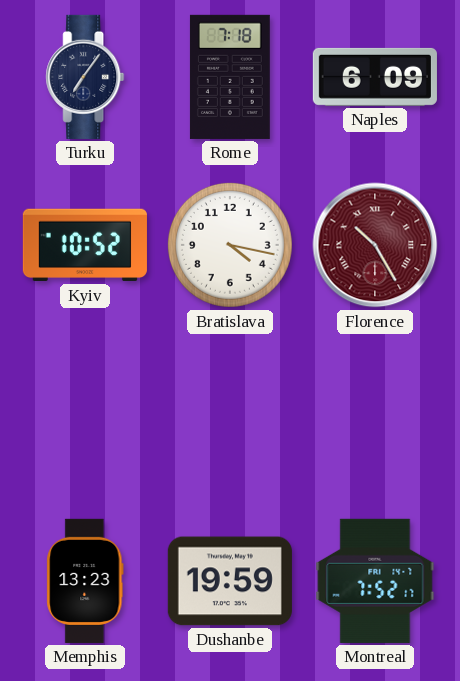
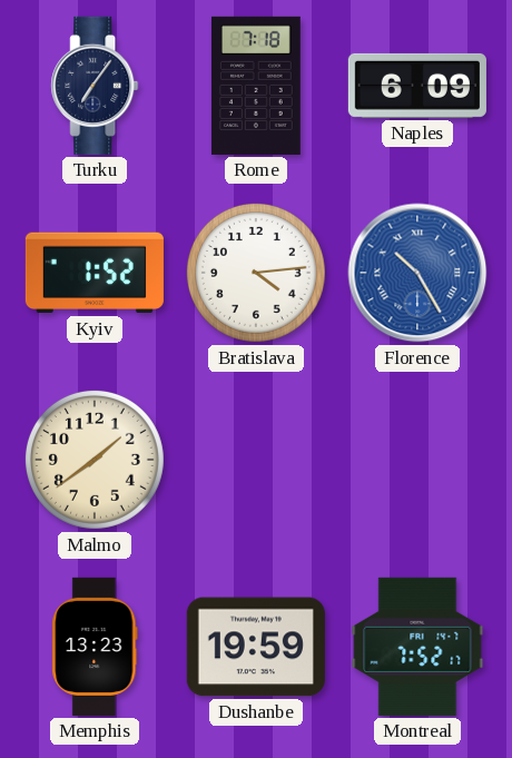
Kyiv: 10:52 -> 1:52 (95, 273)
Bratislava: 4:17 -> 4:14 (256, 273)
Florence dial: burgundy -> blue (417, 273)
Malmo: none -> 1:39 (95, 460)
